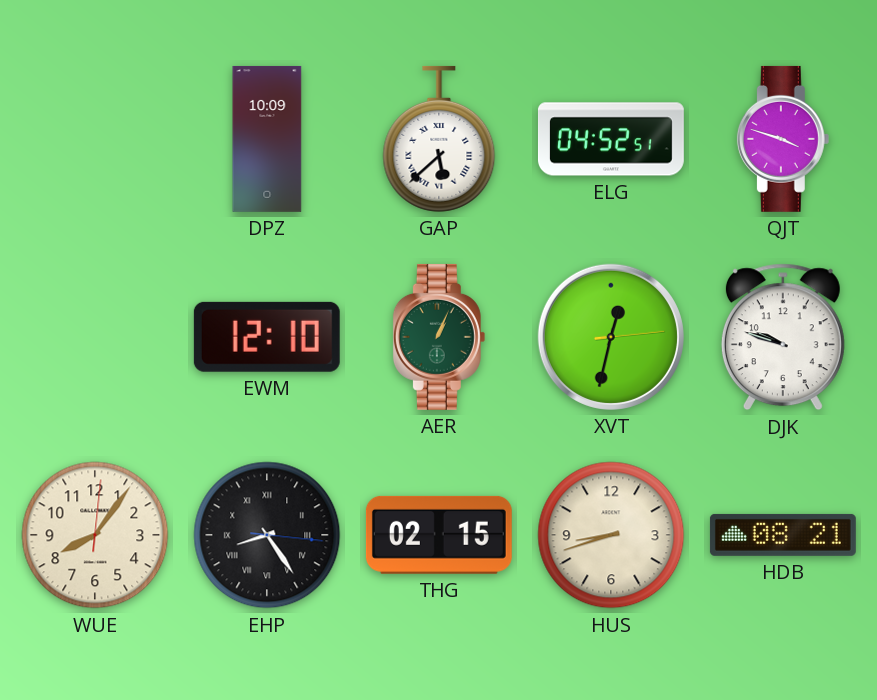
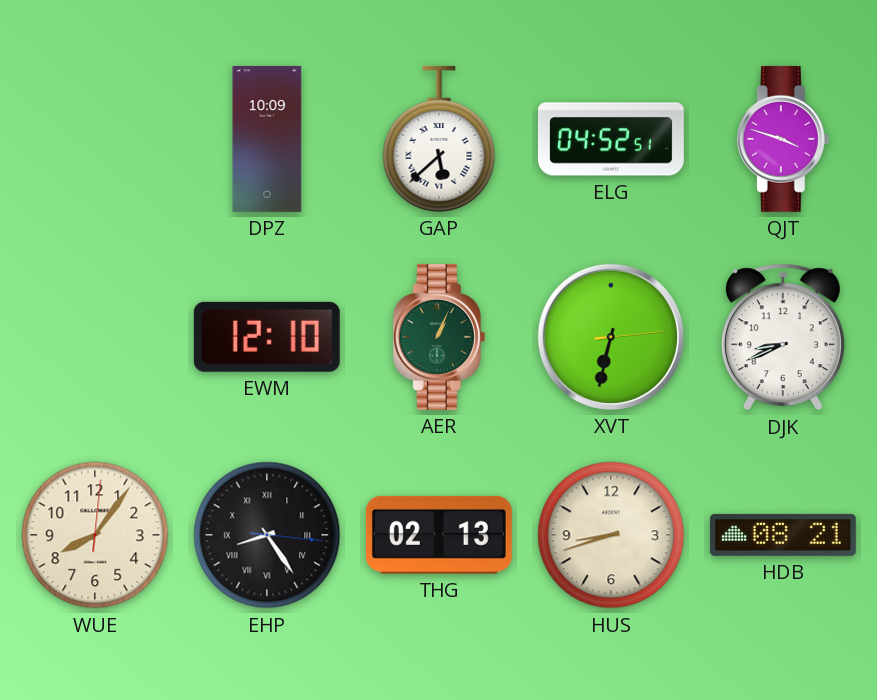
XVT: 12:32 -> 6:32 (611, 337)
DJK: 9:48 -> 8:41 (783, 337)
THG: 02:15 -> 02:13 (439, 535)
